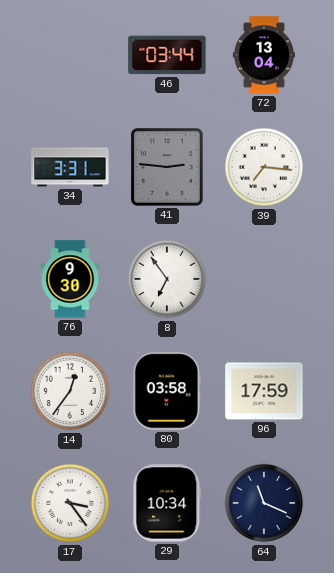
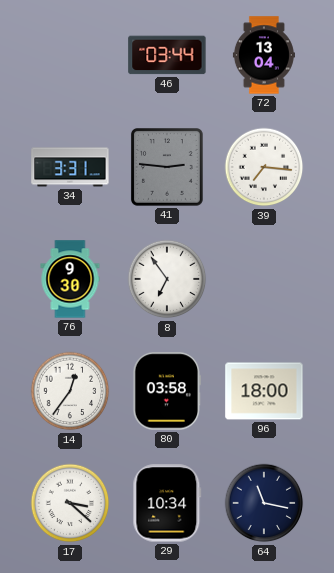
96: 17:59 -> 18:00 (264, 391)
17: 3:24 -> 3:22 (70, 503)
64: 11:19 -> 11:17 (264, 503)
